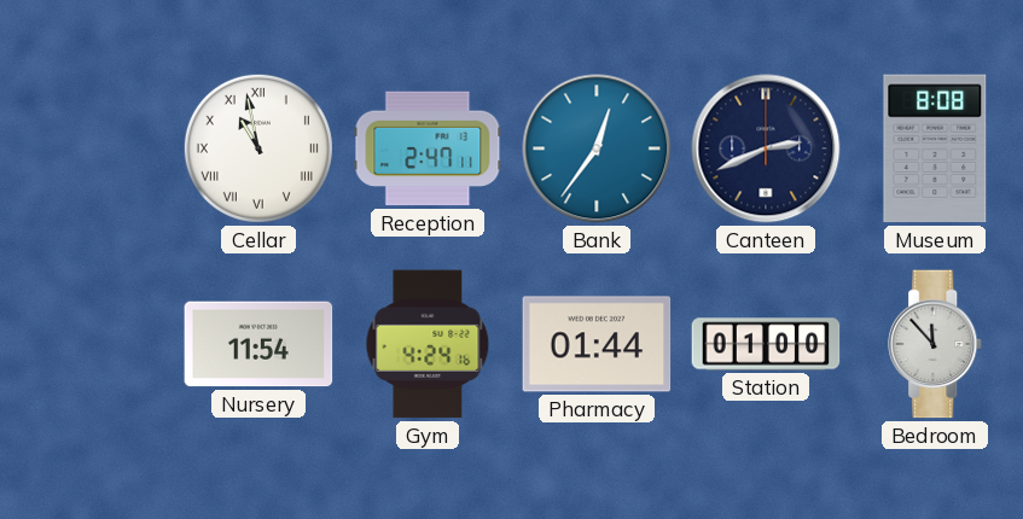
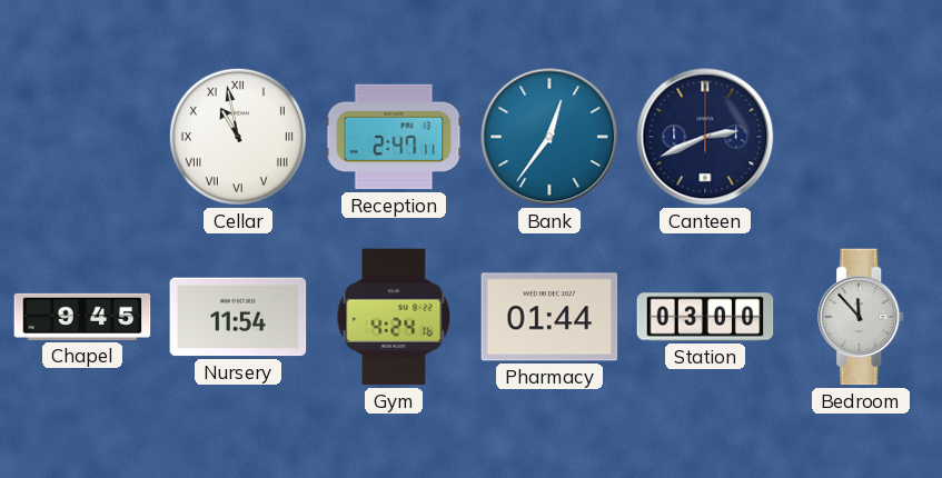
Museum: 8:08 -> none (935, 148)
Chapel: none -> 9:45 (82, 317)
Station: 01:00 -> 03:00 (705, 317)
